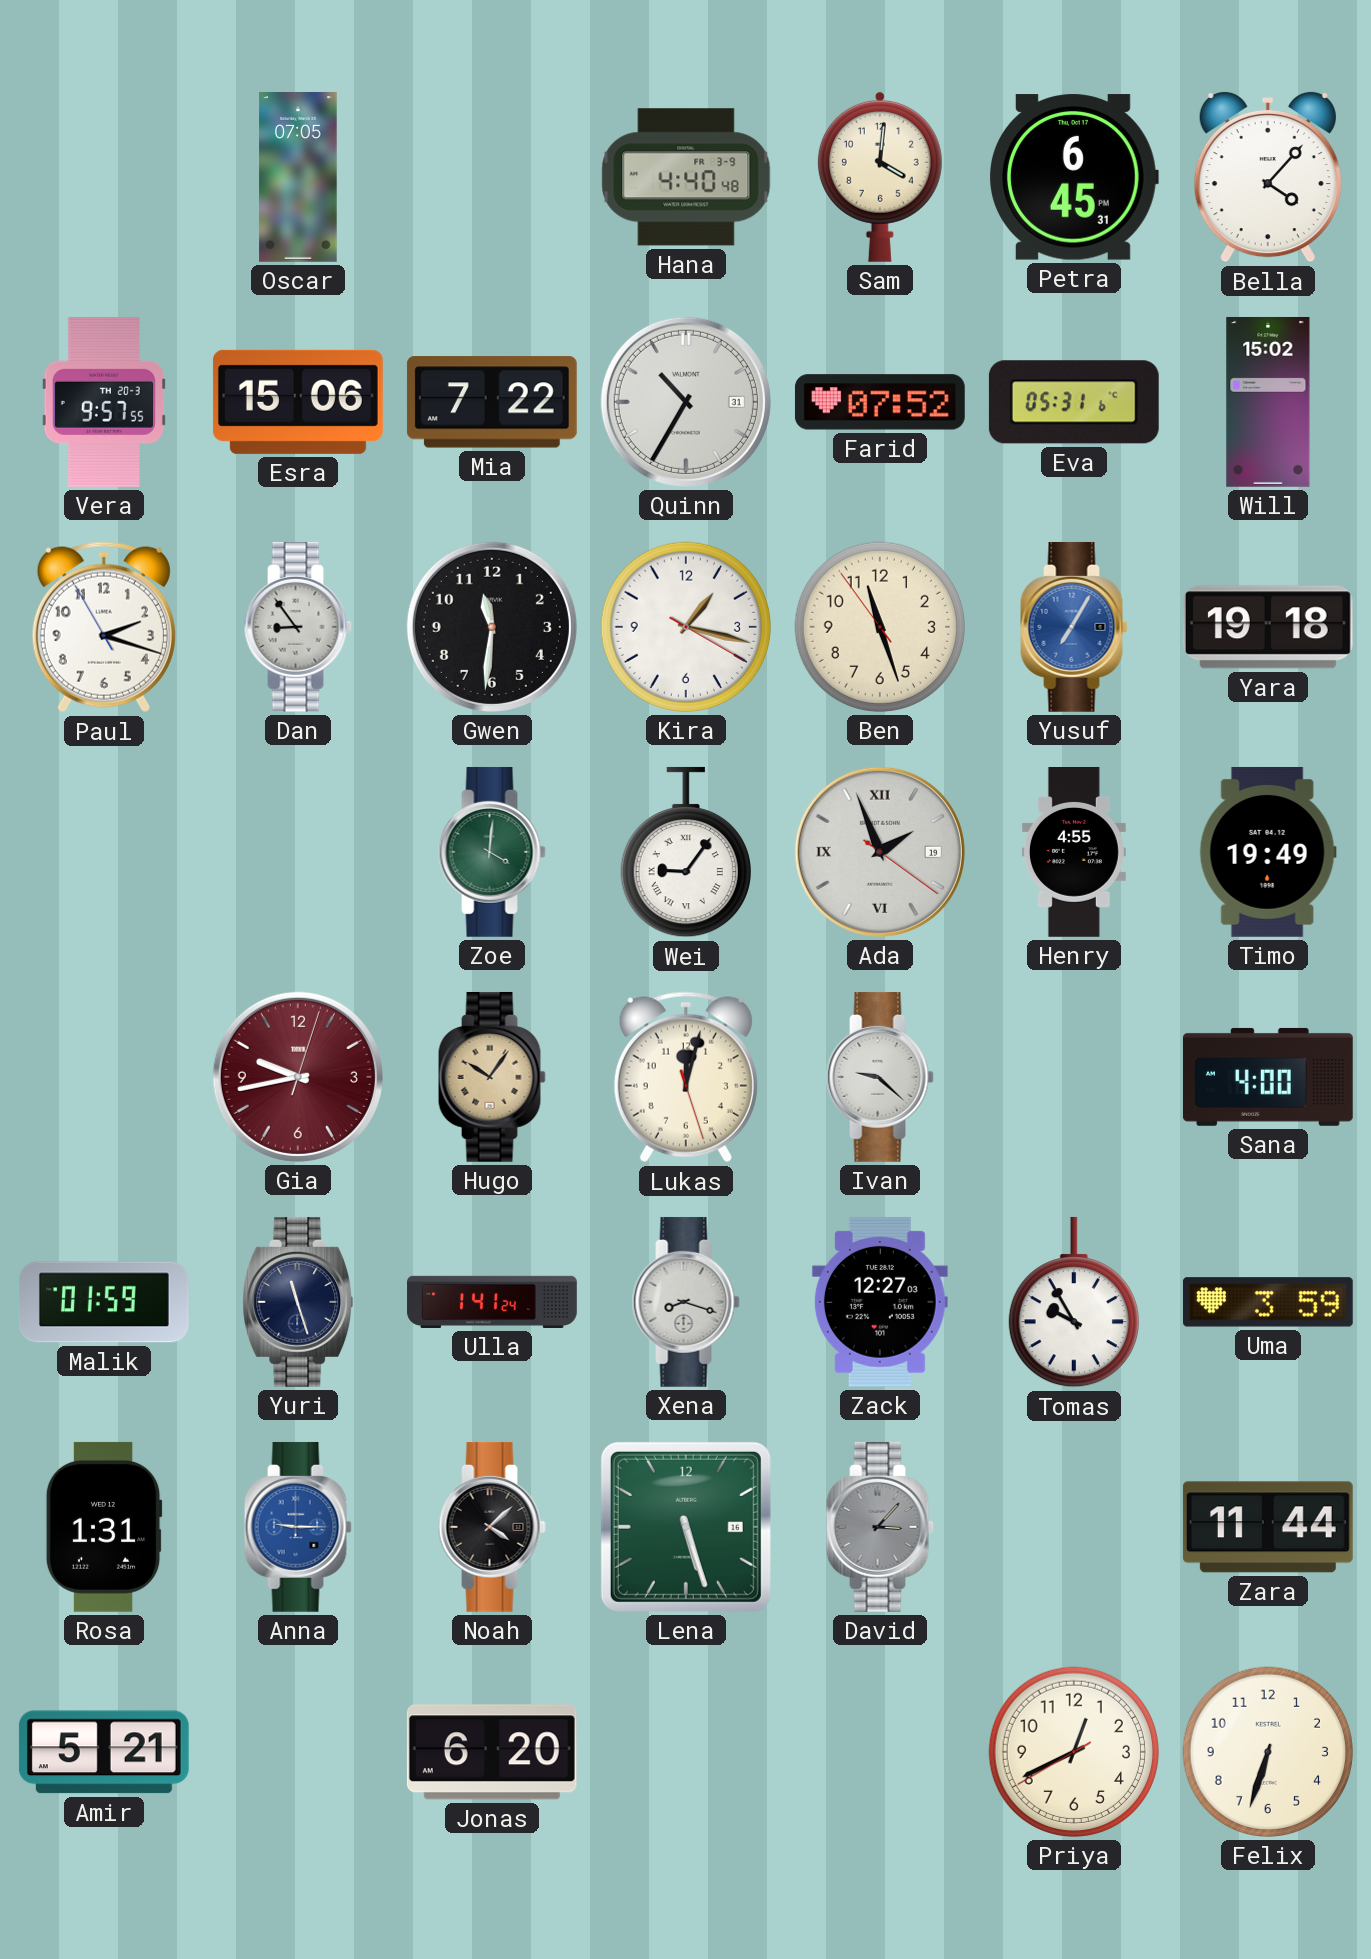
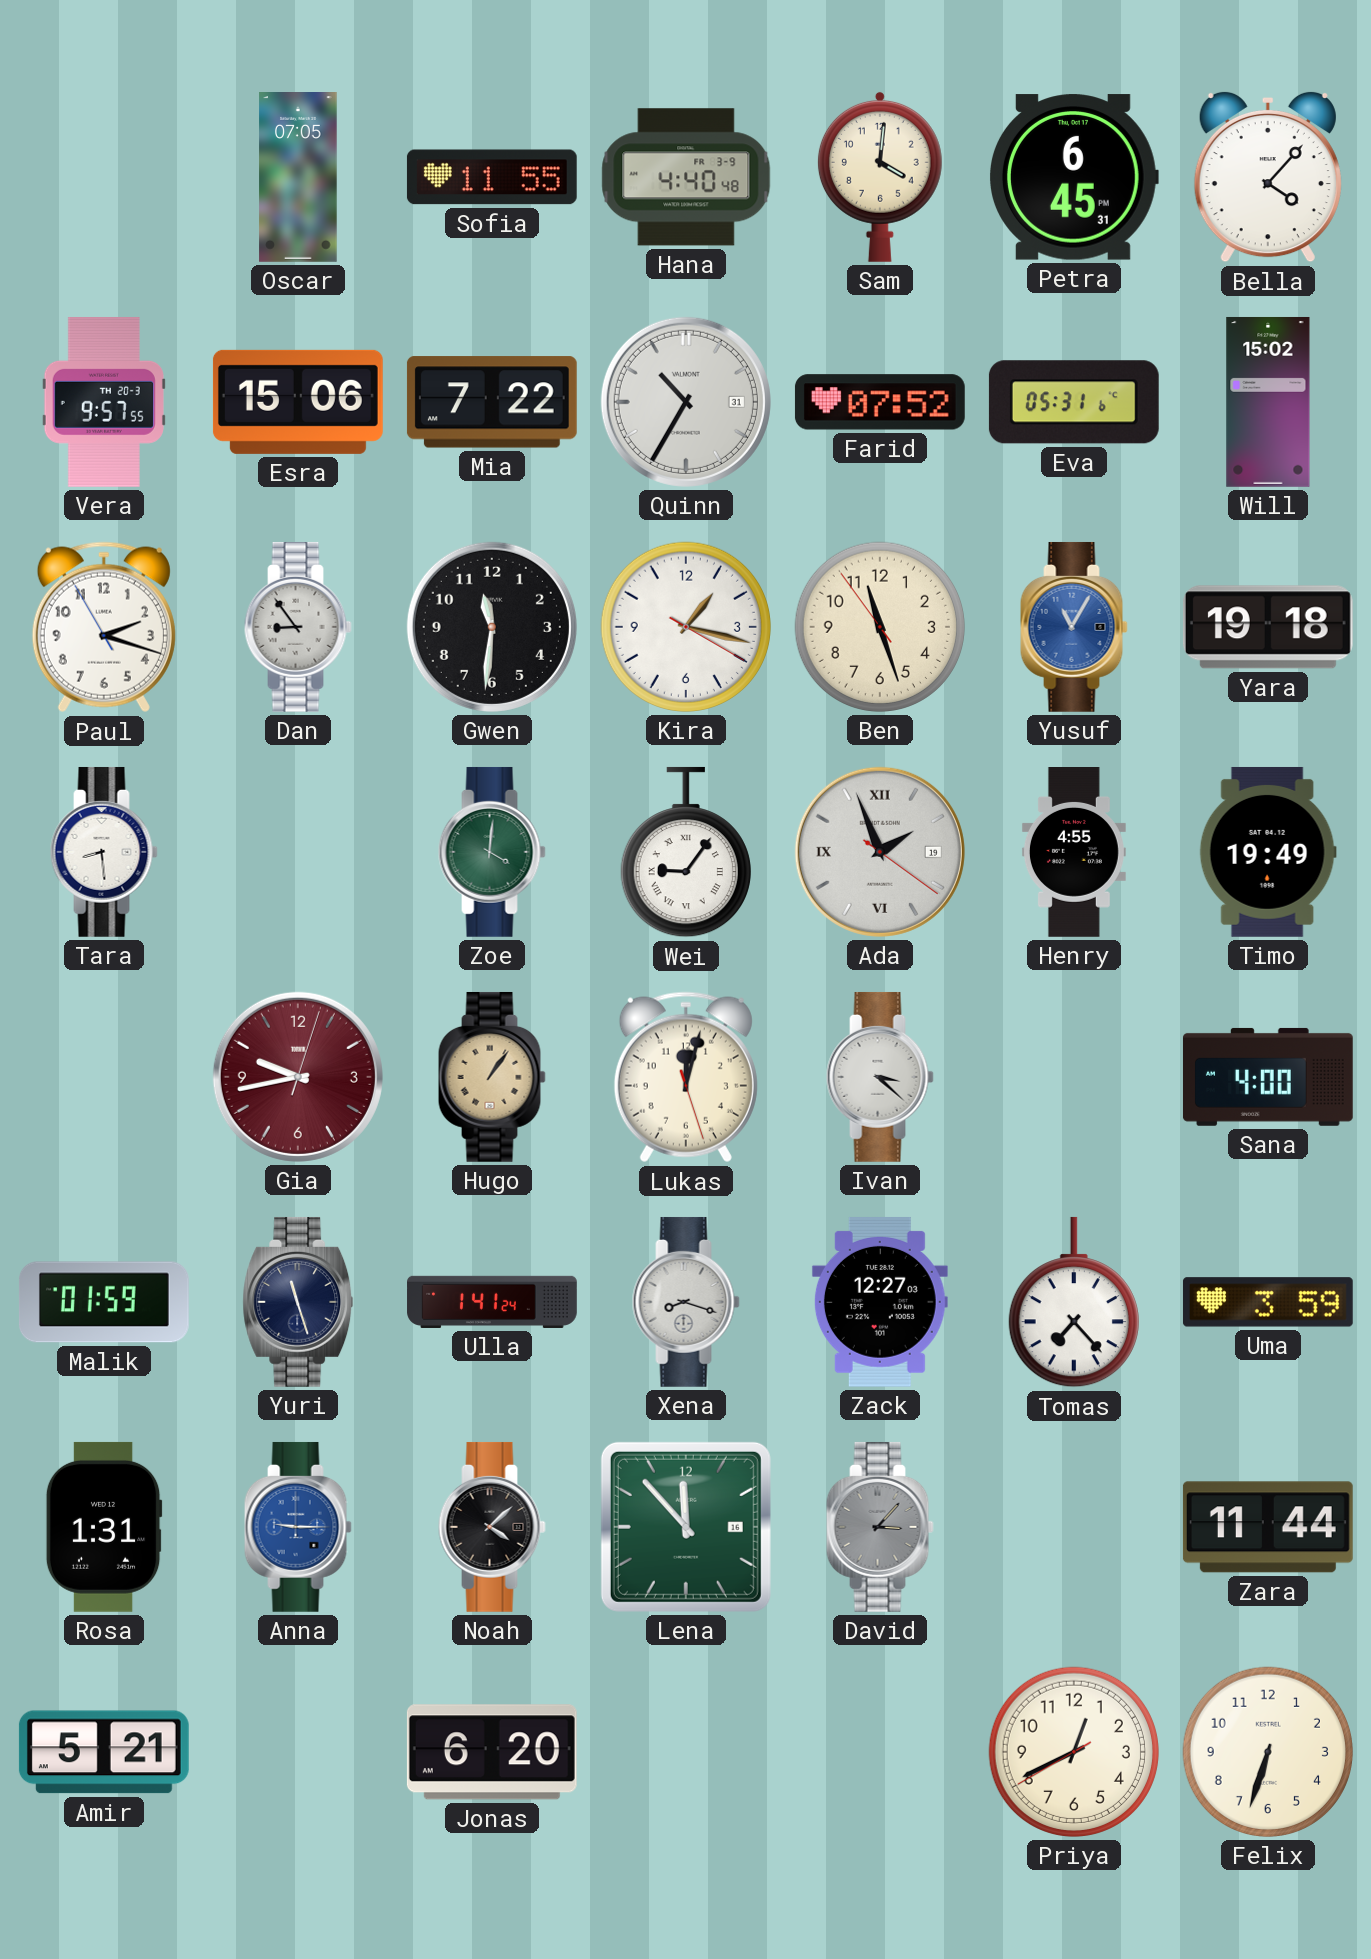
Sofia: none -> 11:55 (492, 177)
Yusuf: 7:05 -> 11:05 (1074, 627)
Tara: none -> 8:29 (104, 852)
Hugo: 10:06 -> 1:06 (492, 1077)
Ivan: 9:22 -> 3:22 (880, 1077)
Tomas: 9:55 -> 7:23 (1074, 1302)
Lena: 5:27 -> 11:53 (686, 1527)
